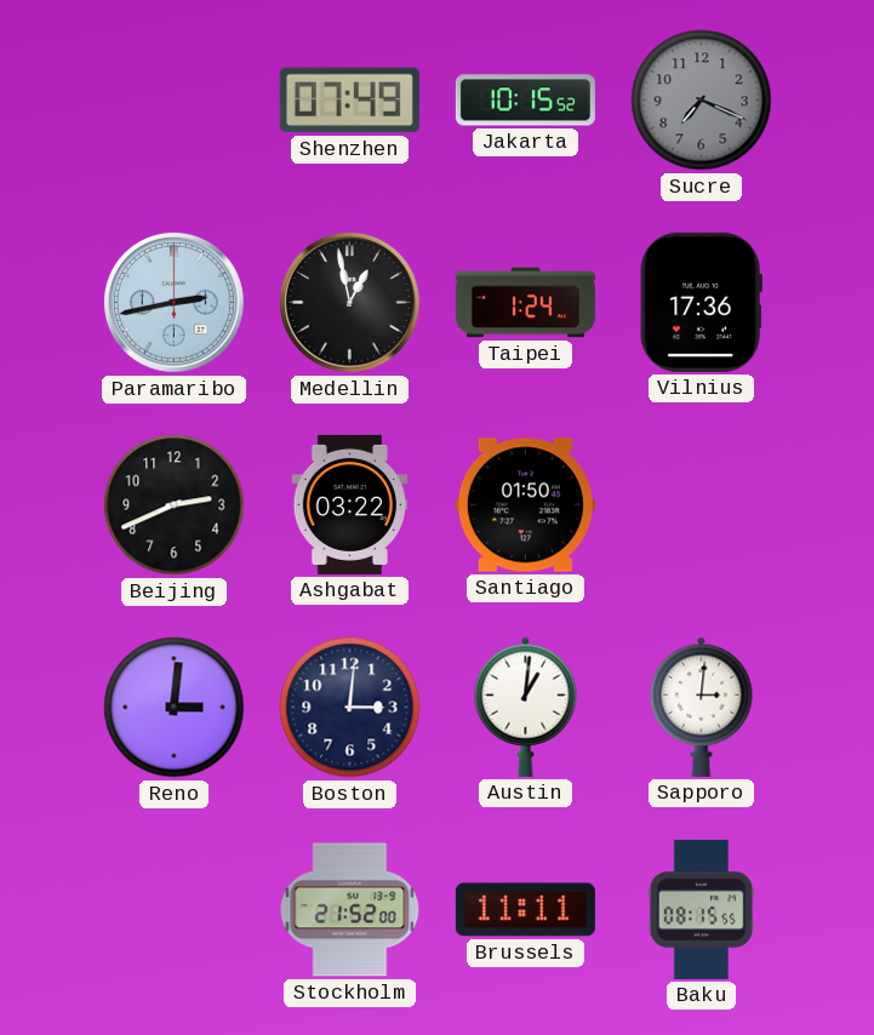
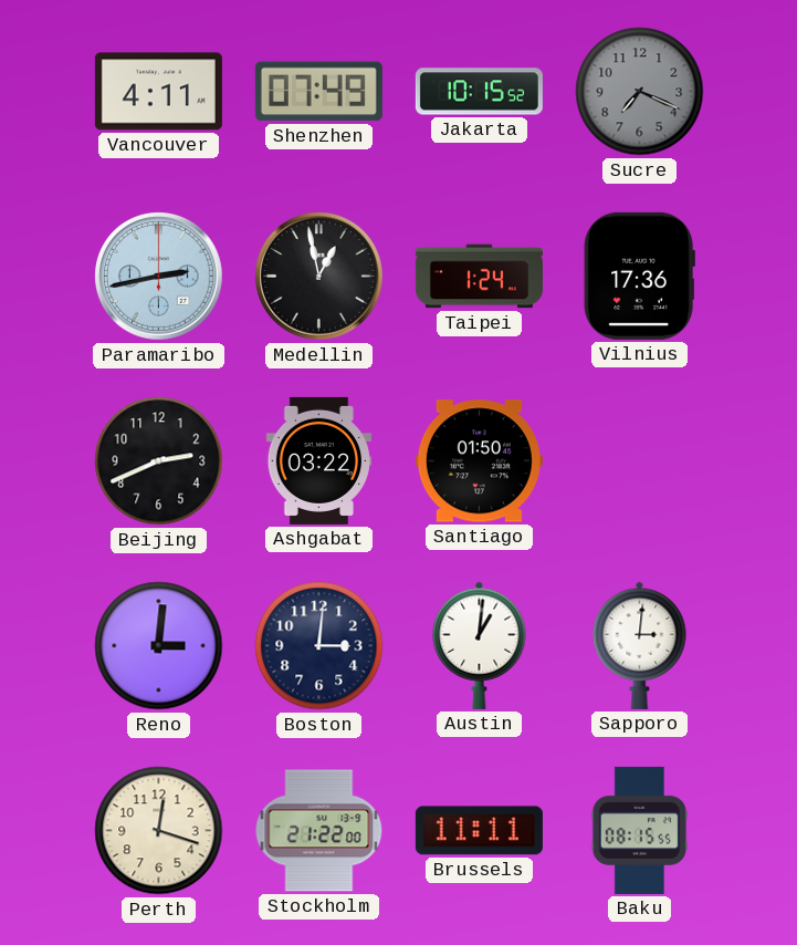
Vancouver: none -> 4:11 (158, 92)
Perth: none -> 12:18 (159, 831)
Stockholm: 21:52 -> 21:22 (319, 831)
